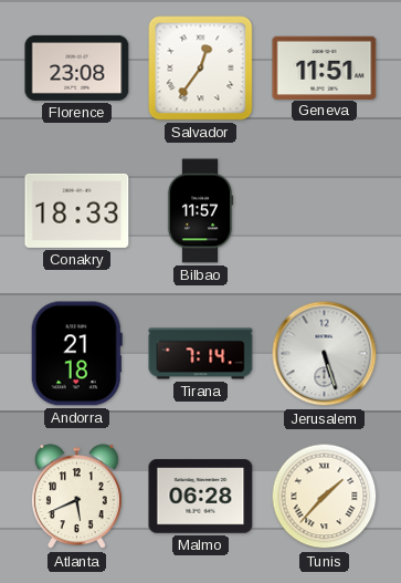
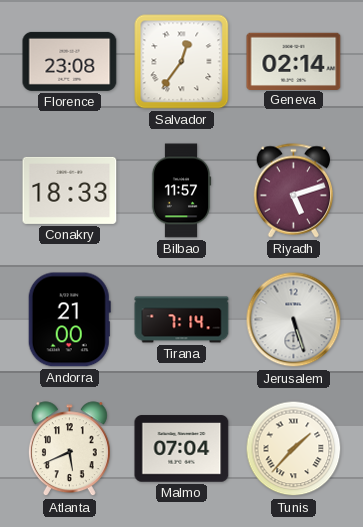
Geneva: 11:51 -> 02:14 (294, 61)
Riyadh: none -> 5:12 (294, 191)
Andorra: 21:18 -> 21:00 (69, 320)
Malmo: 06:28 -> 07:04 (182, 449)
